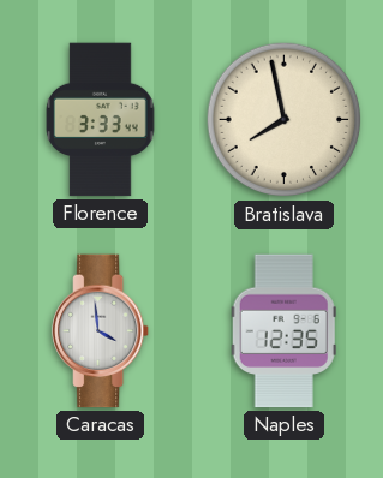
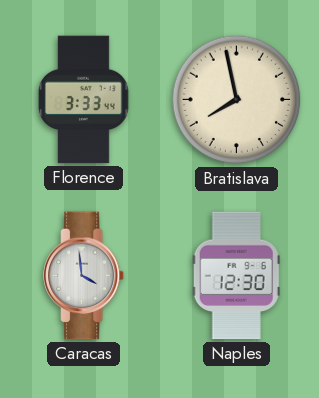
Naples: 12:35 -> 12:30 (236, 276)
